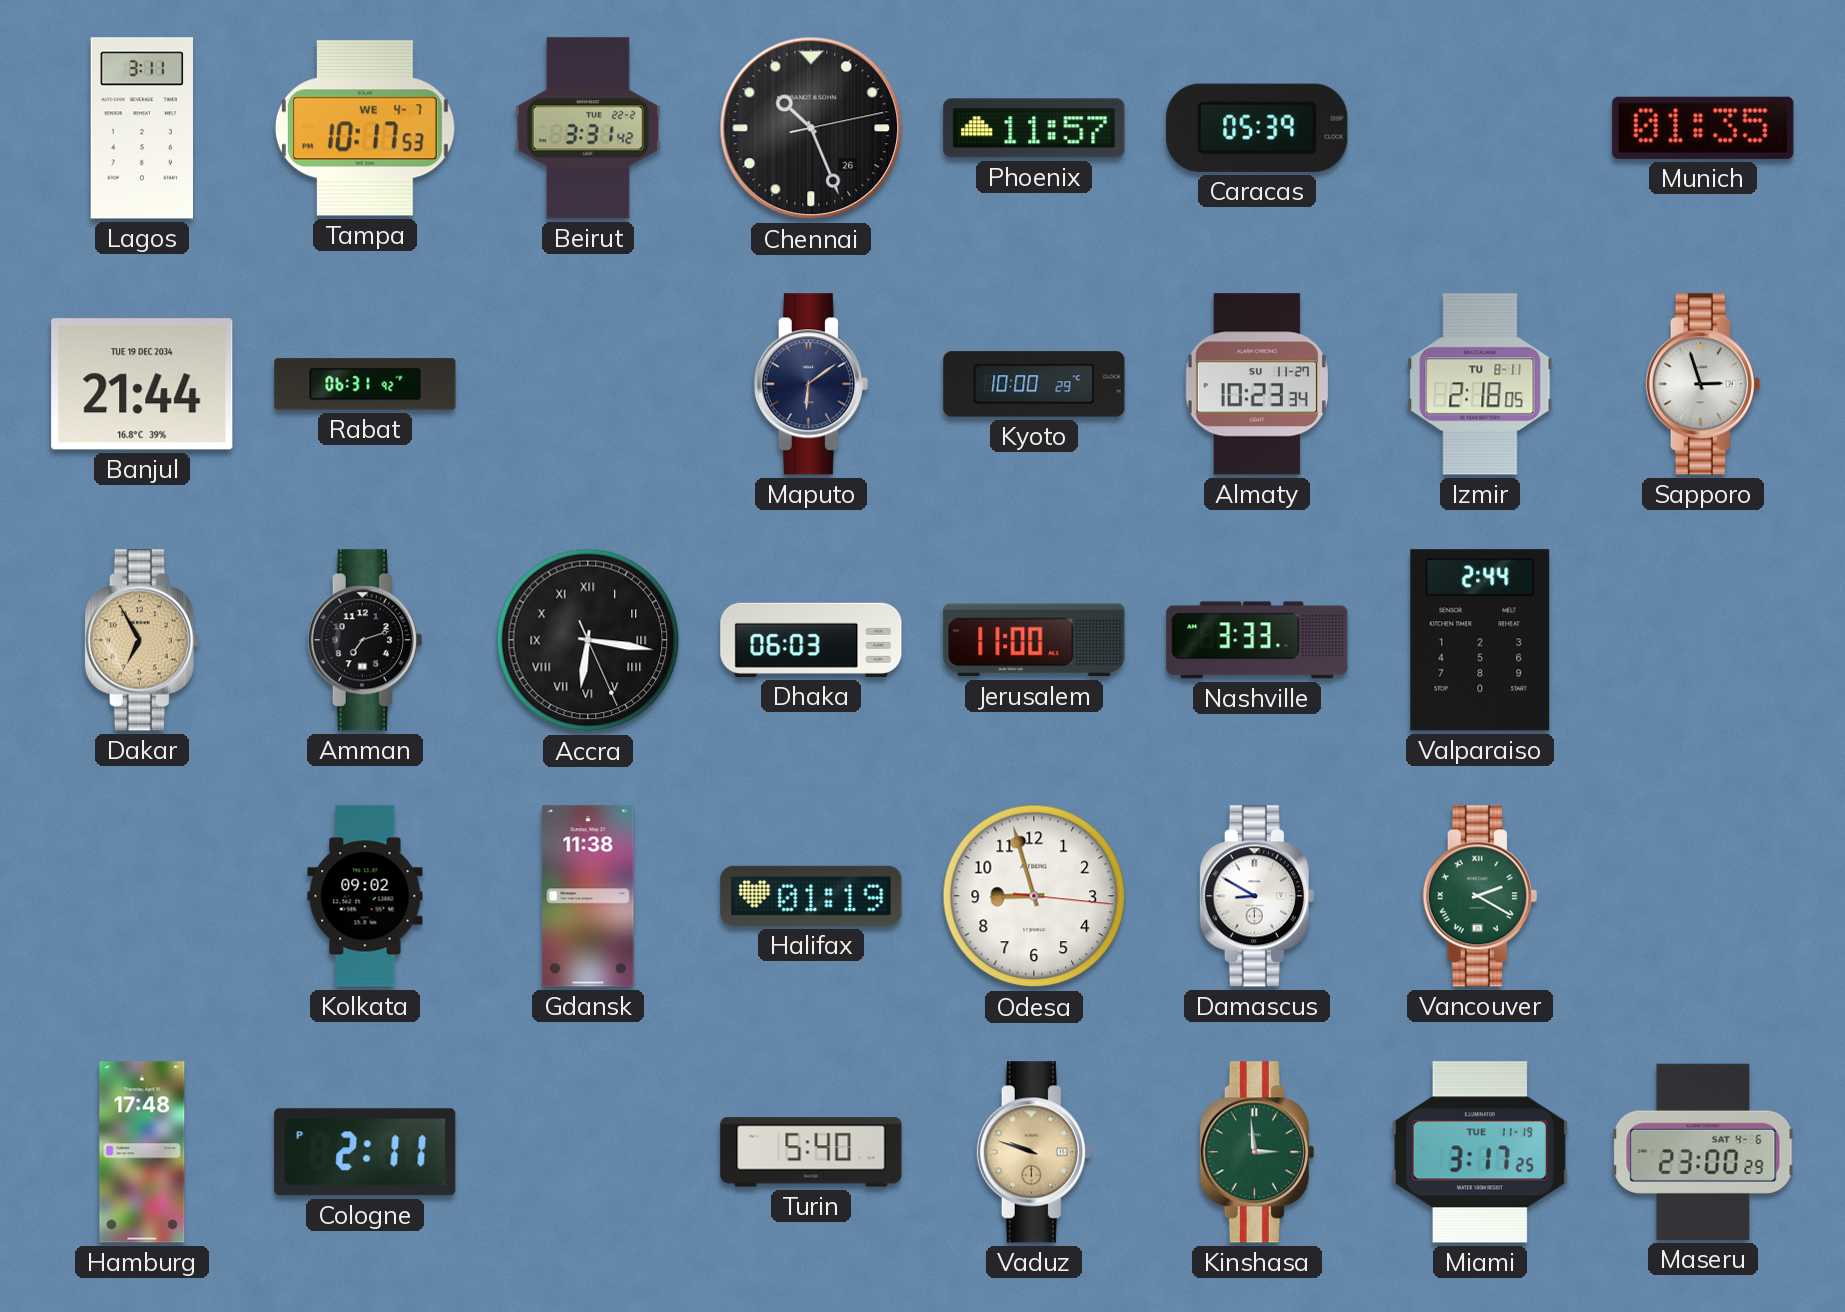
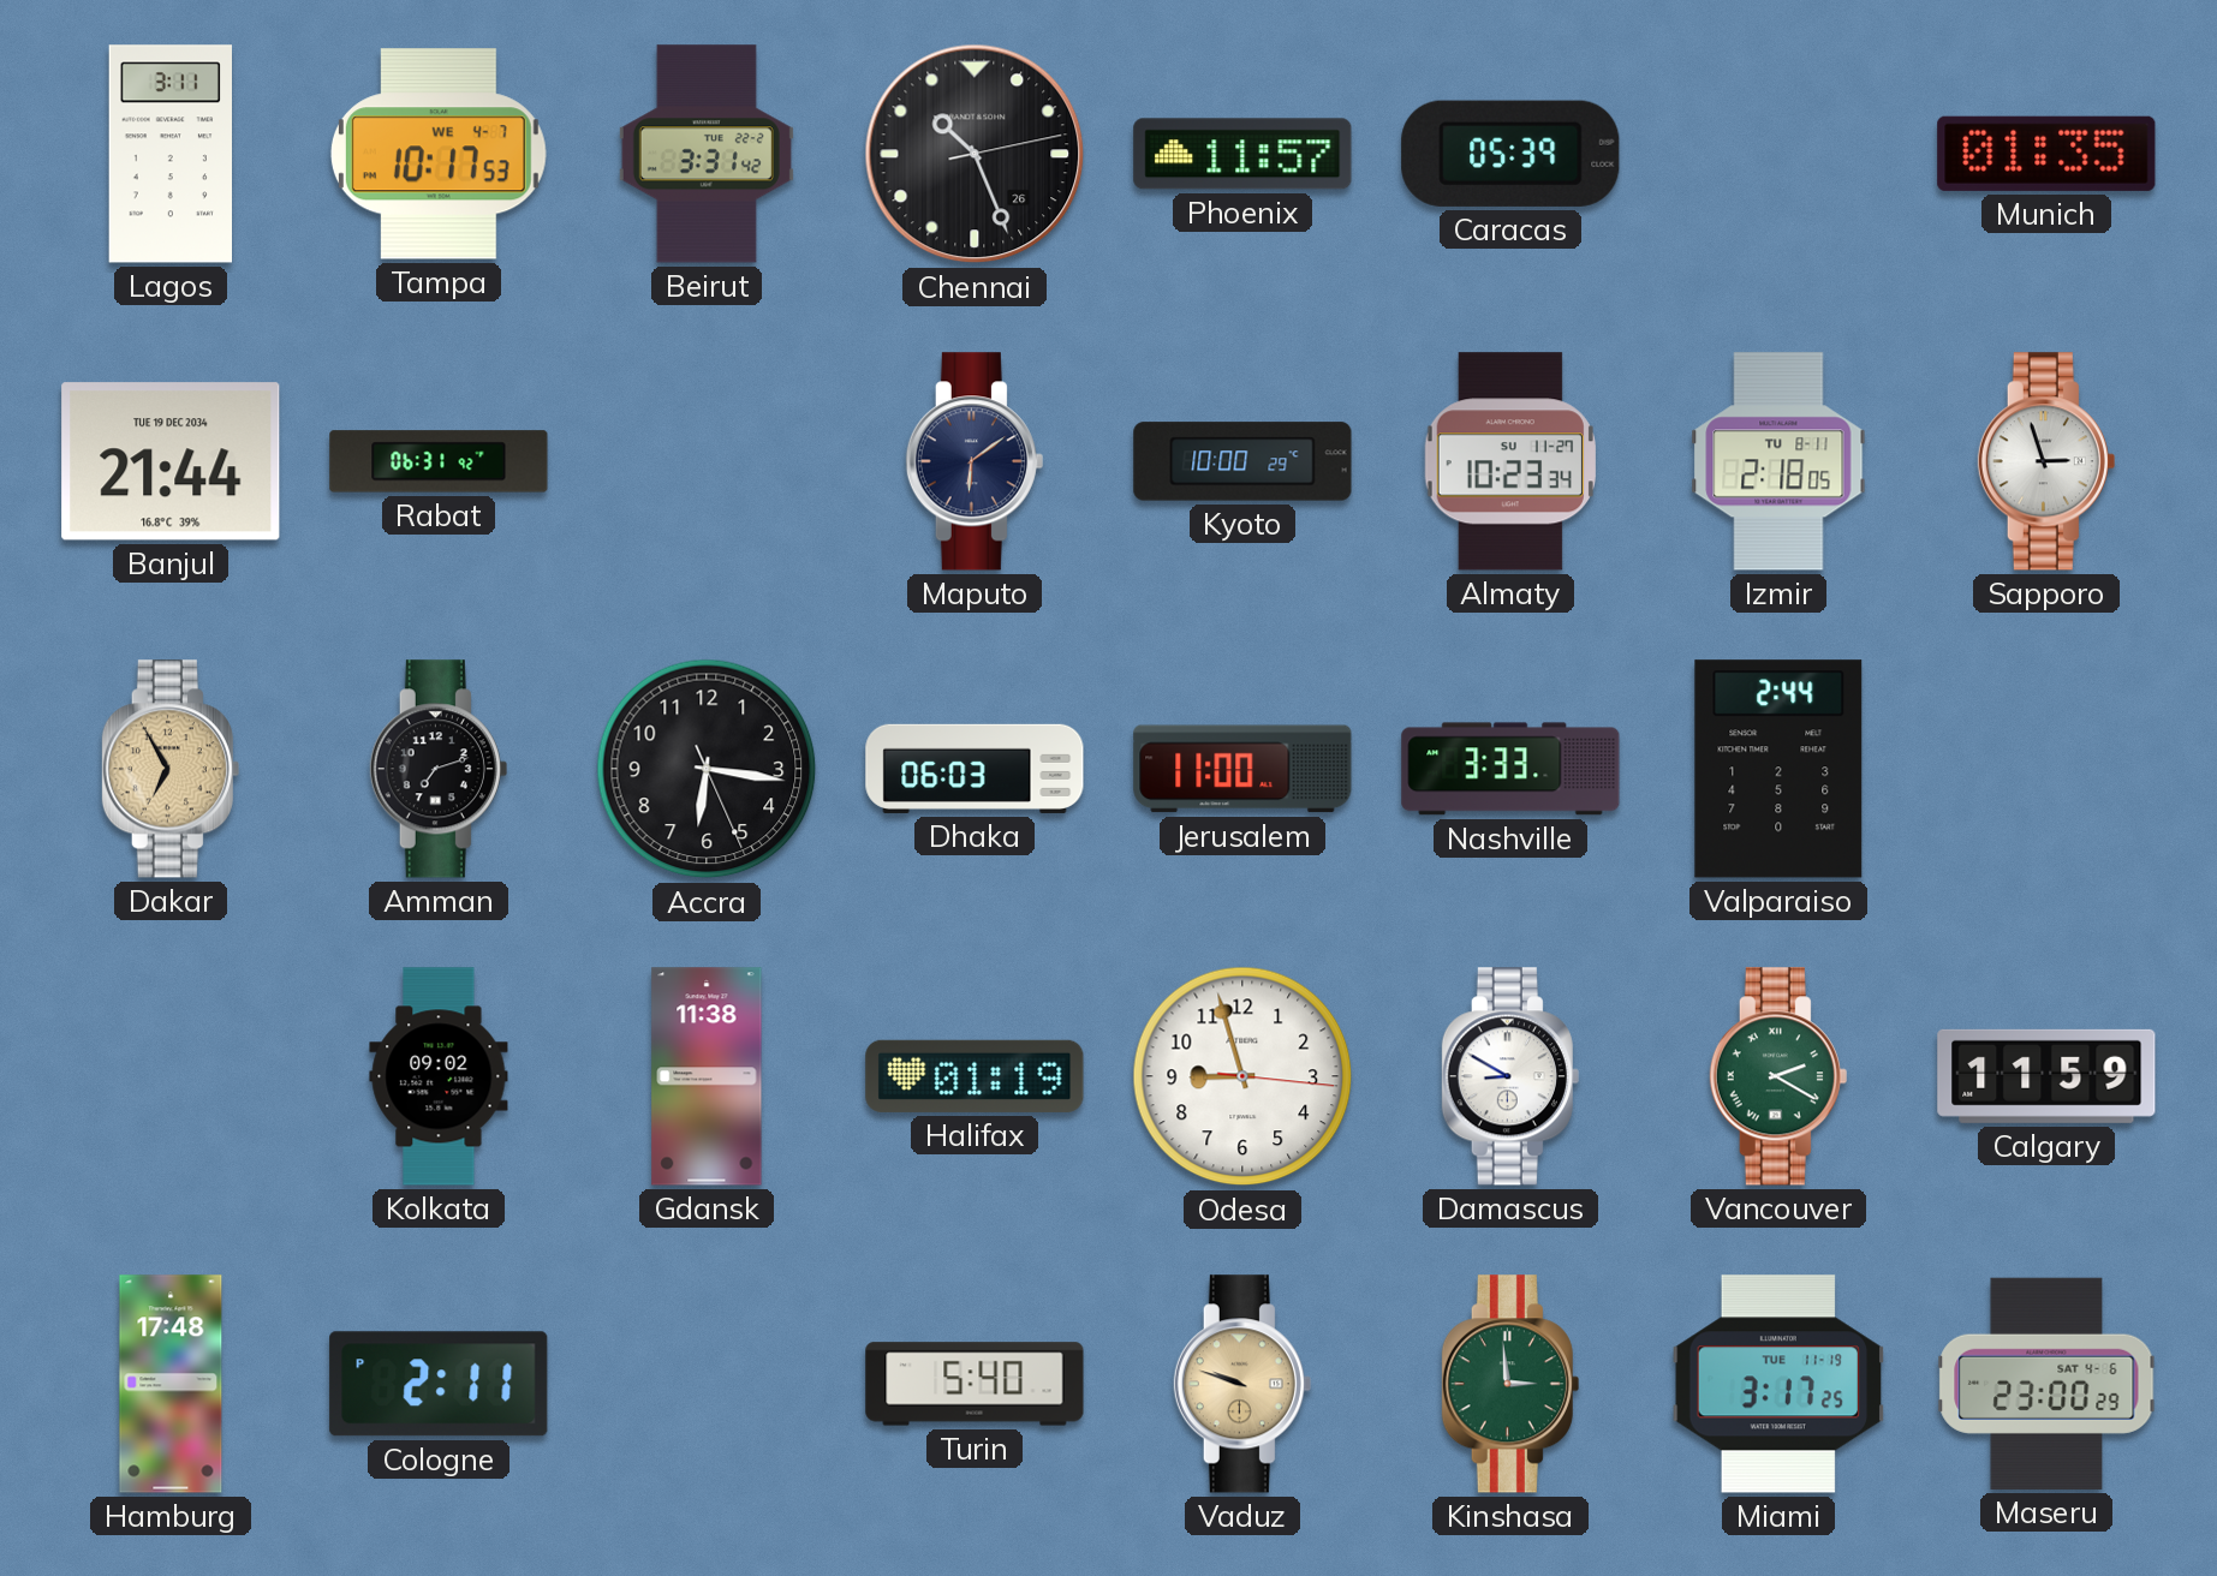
Accra numerals: Roman -> Arabic (707, 769)
Calgary: none -> 11:59 (2046, 1076)
